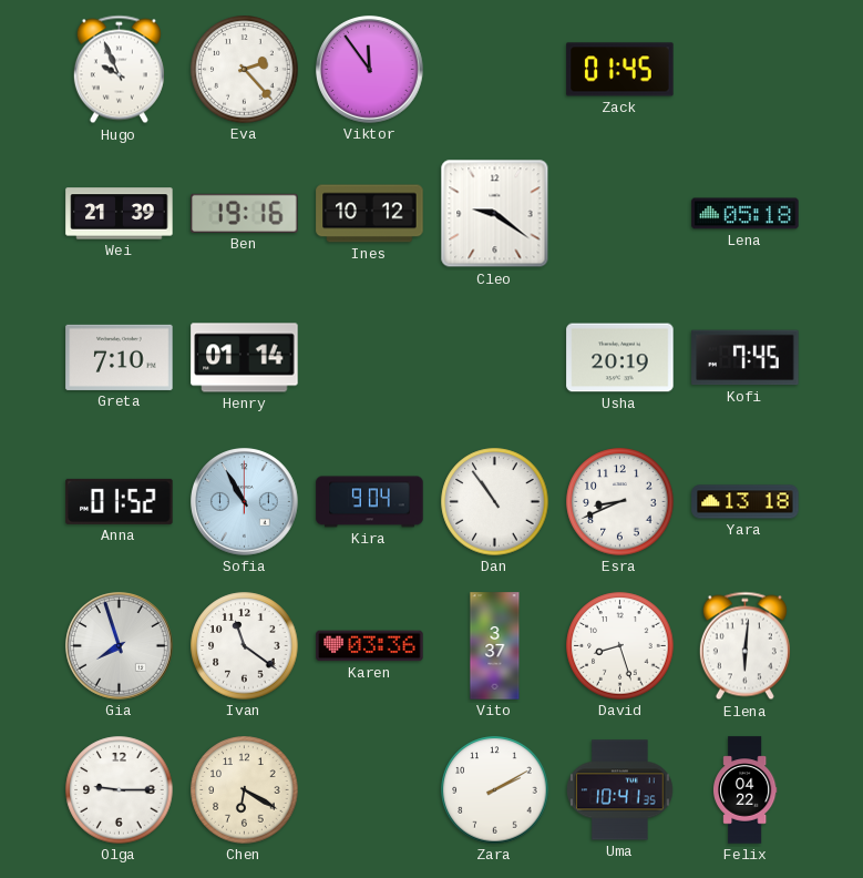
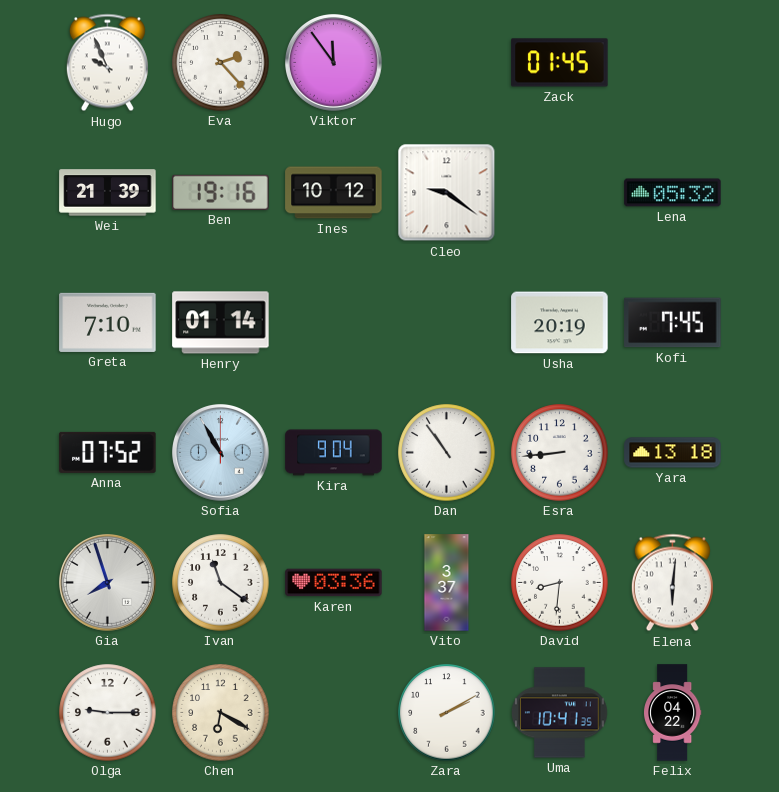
Lena: 05:18 -> 05:32 (673, 193)
Anna: 01:52 -> 07:52 (108, 452)
Esra: 8:41 -> 8:44 (560, 453)
David: 8:27 -> 8:31 (560, 583)
